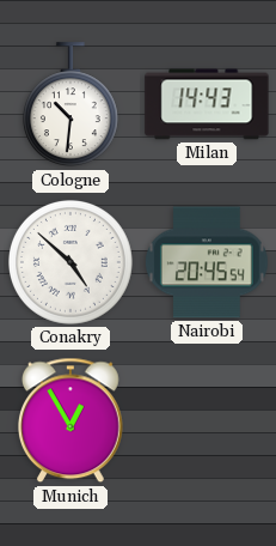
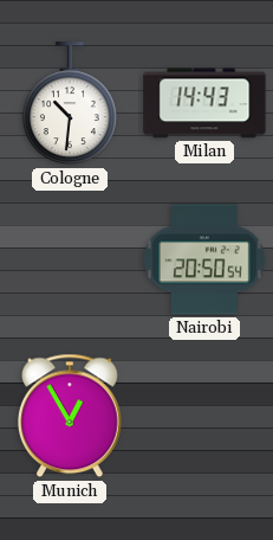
Conakry: 4:52 -> none (70, 262)
Nairobi: 20:45 -> 20:50 (204, 259)
